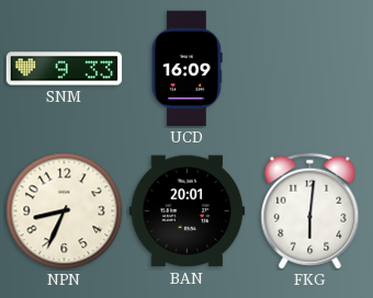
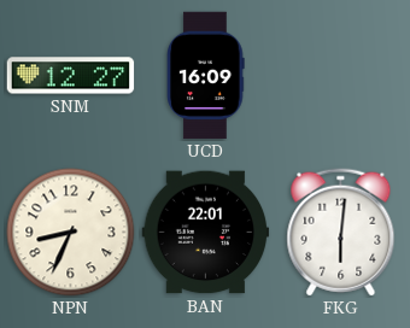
SNM: 9:33 -> 12:27 (71, 76)
BAN: 20:01 -> 22:01 (206, 233)
